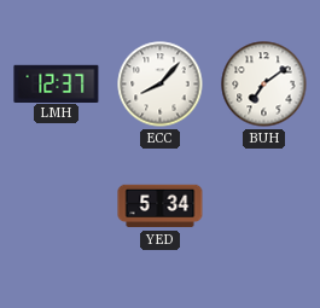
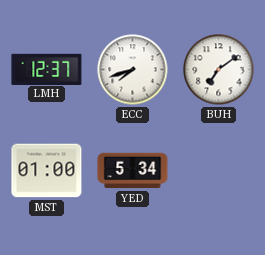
ECC: 8:07 -> 7:42 (133, 70)
MST: none -> 01:00 (47, 171)
